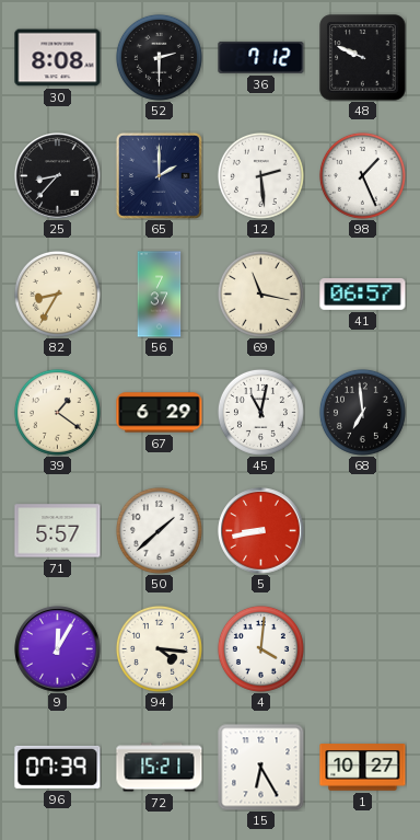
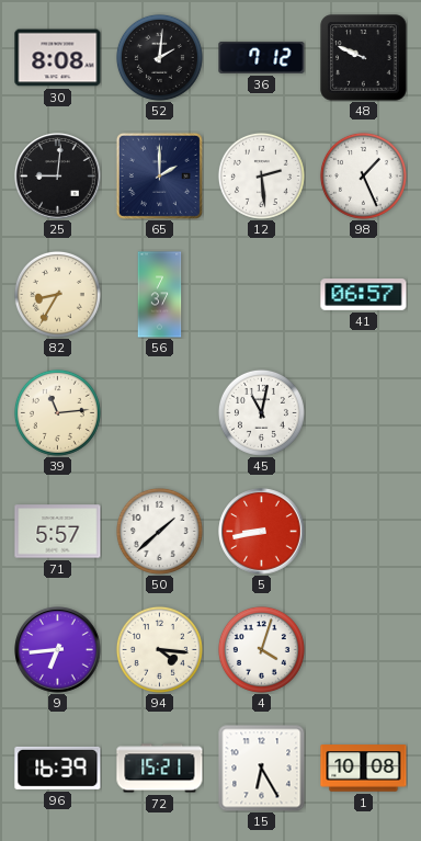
52: 2:30 -> 2:01 (159, 57)
25: 8:37 -> 9:01 (58, 177)
69: 11:17 -> none (260, 294)
39: 1:21 -> 11:14 (57, 412)
67: 6:29 -> none (160, 413)
68: 6:59 -> none (362, 412)
9: 12:05 -> 6:44 (58, 650)
4: 4:01 -> 4:03 (261, 649)
96: 07:39 -> 16:39 (58, 768)
1: 10:27 -> 10:08 (364, 769)
